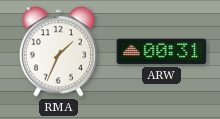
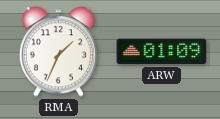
ARW: 00:31 -> 01:09 (162, 52)
